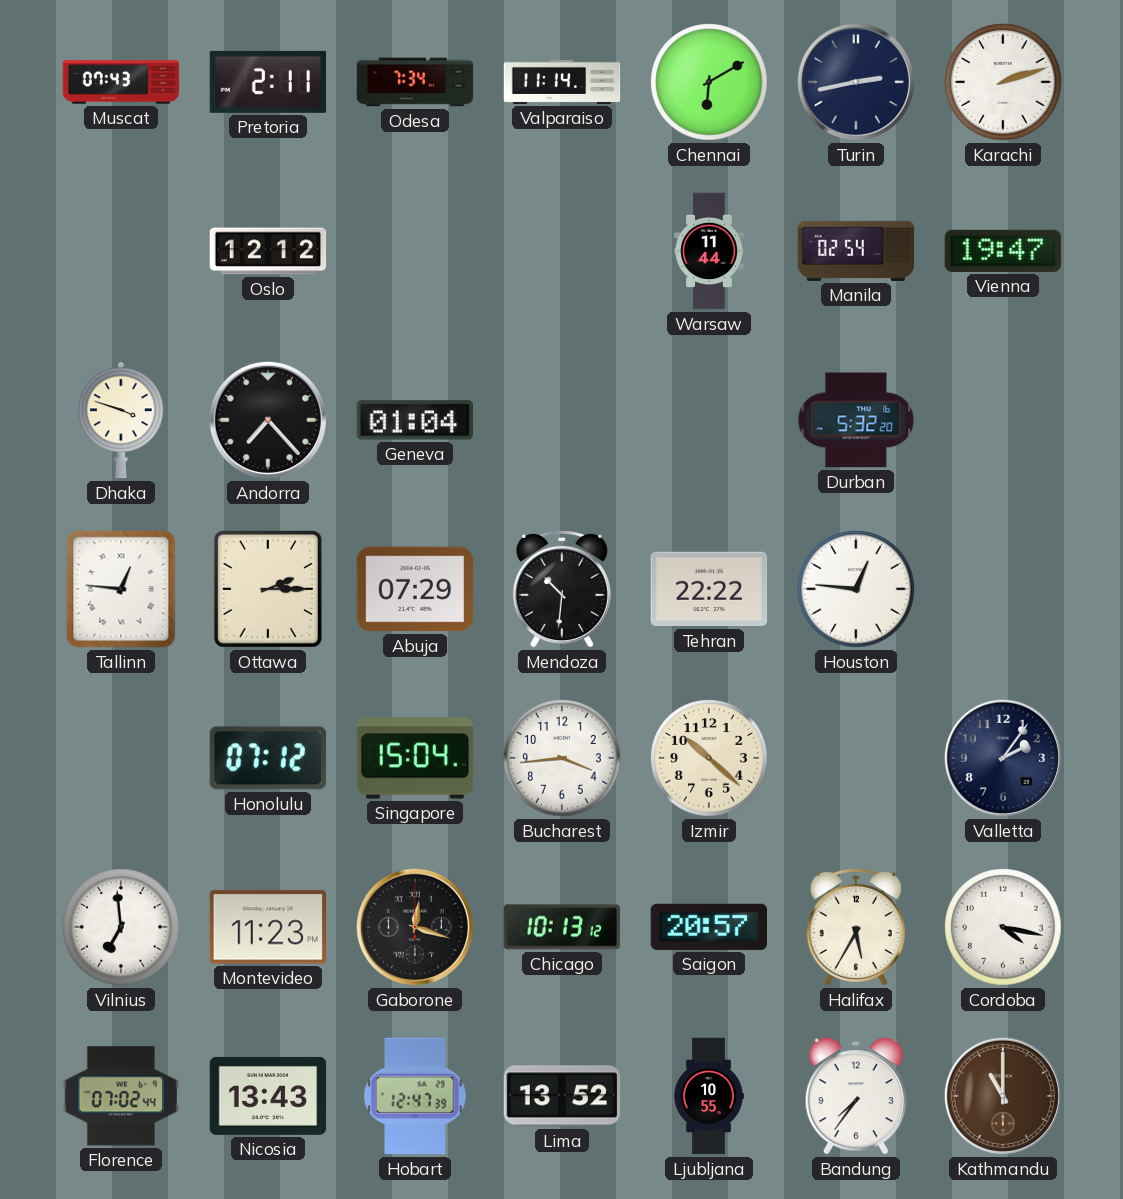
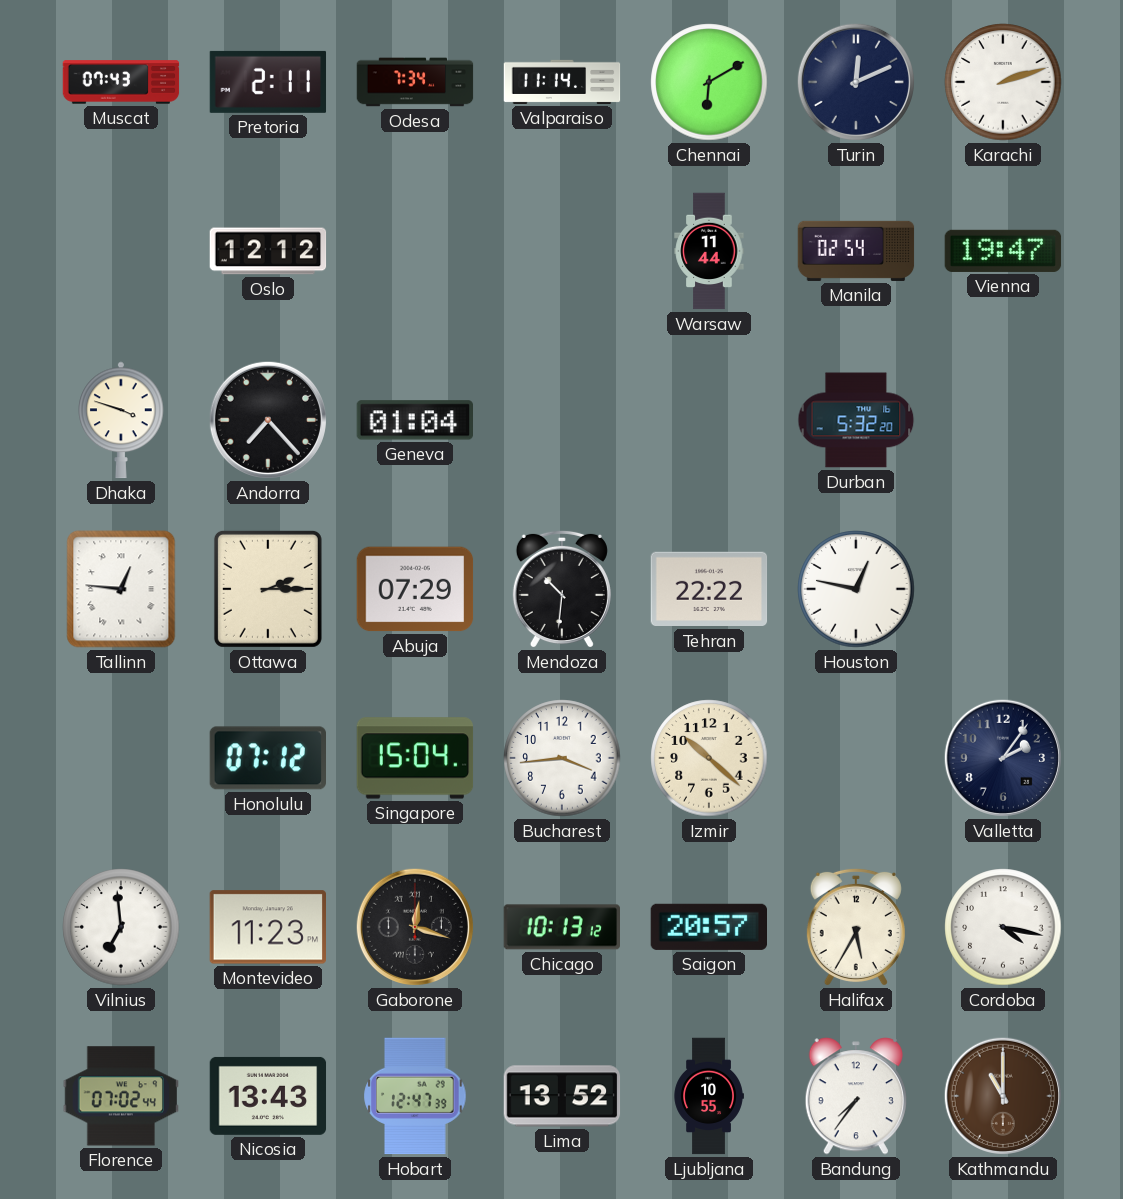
Turin: 2:43 -> 12:11 (856, 82)
Houston: 12:46 -> 12:47 (856, 589)
